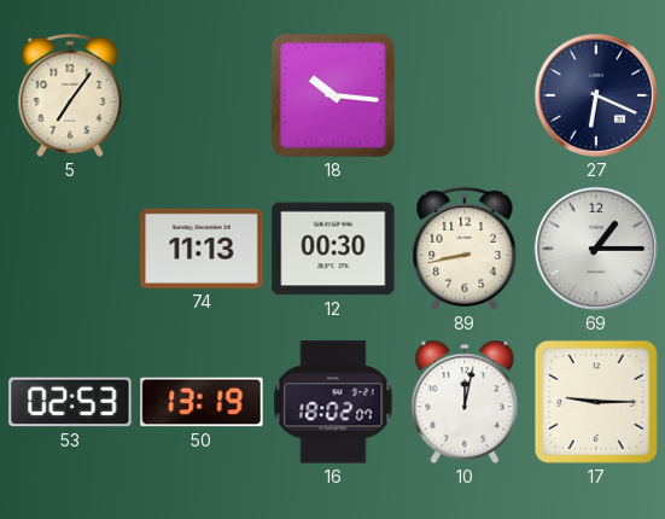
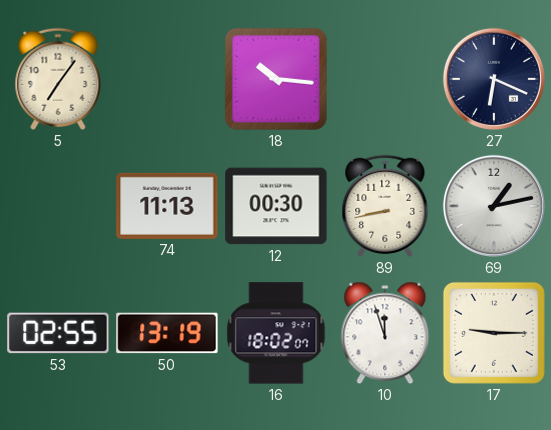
69: 1:15 -> 1:13 (494, 206)
53: 02:53 -> 02:55 (58, 333)
10: 12:02 -> 11:57 (385, 333)
